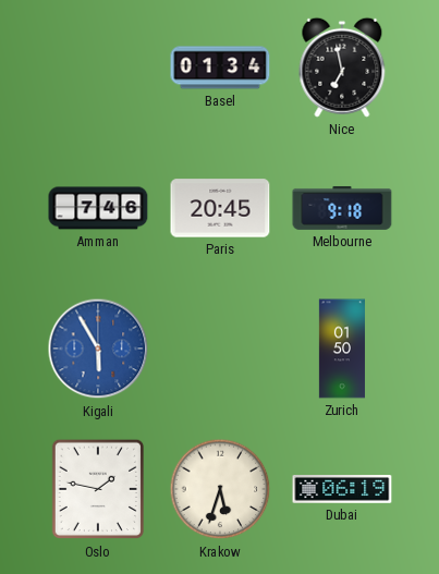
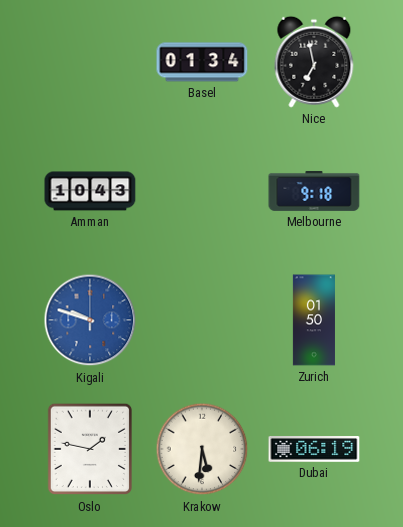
Amman: 7:46 -> 10:43 (90, 191)
Paris: 20:45 -> none (220, 208)
Kigali: 5:55 -> 9:48 (90, 320)
Krakow: 5:33 -> 5:31 (202, 449)
